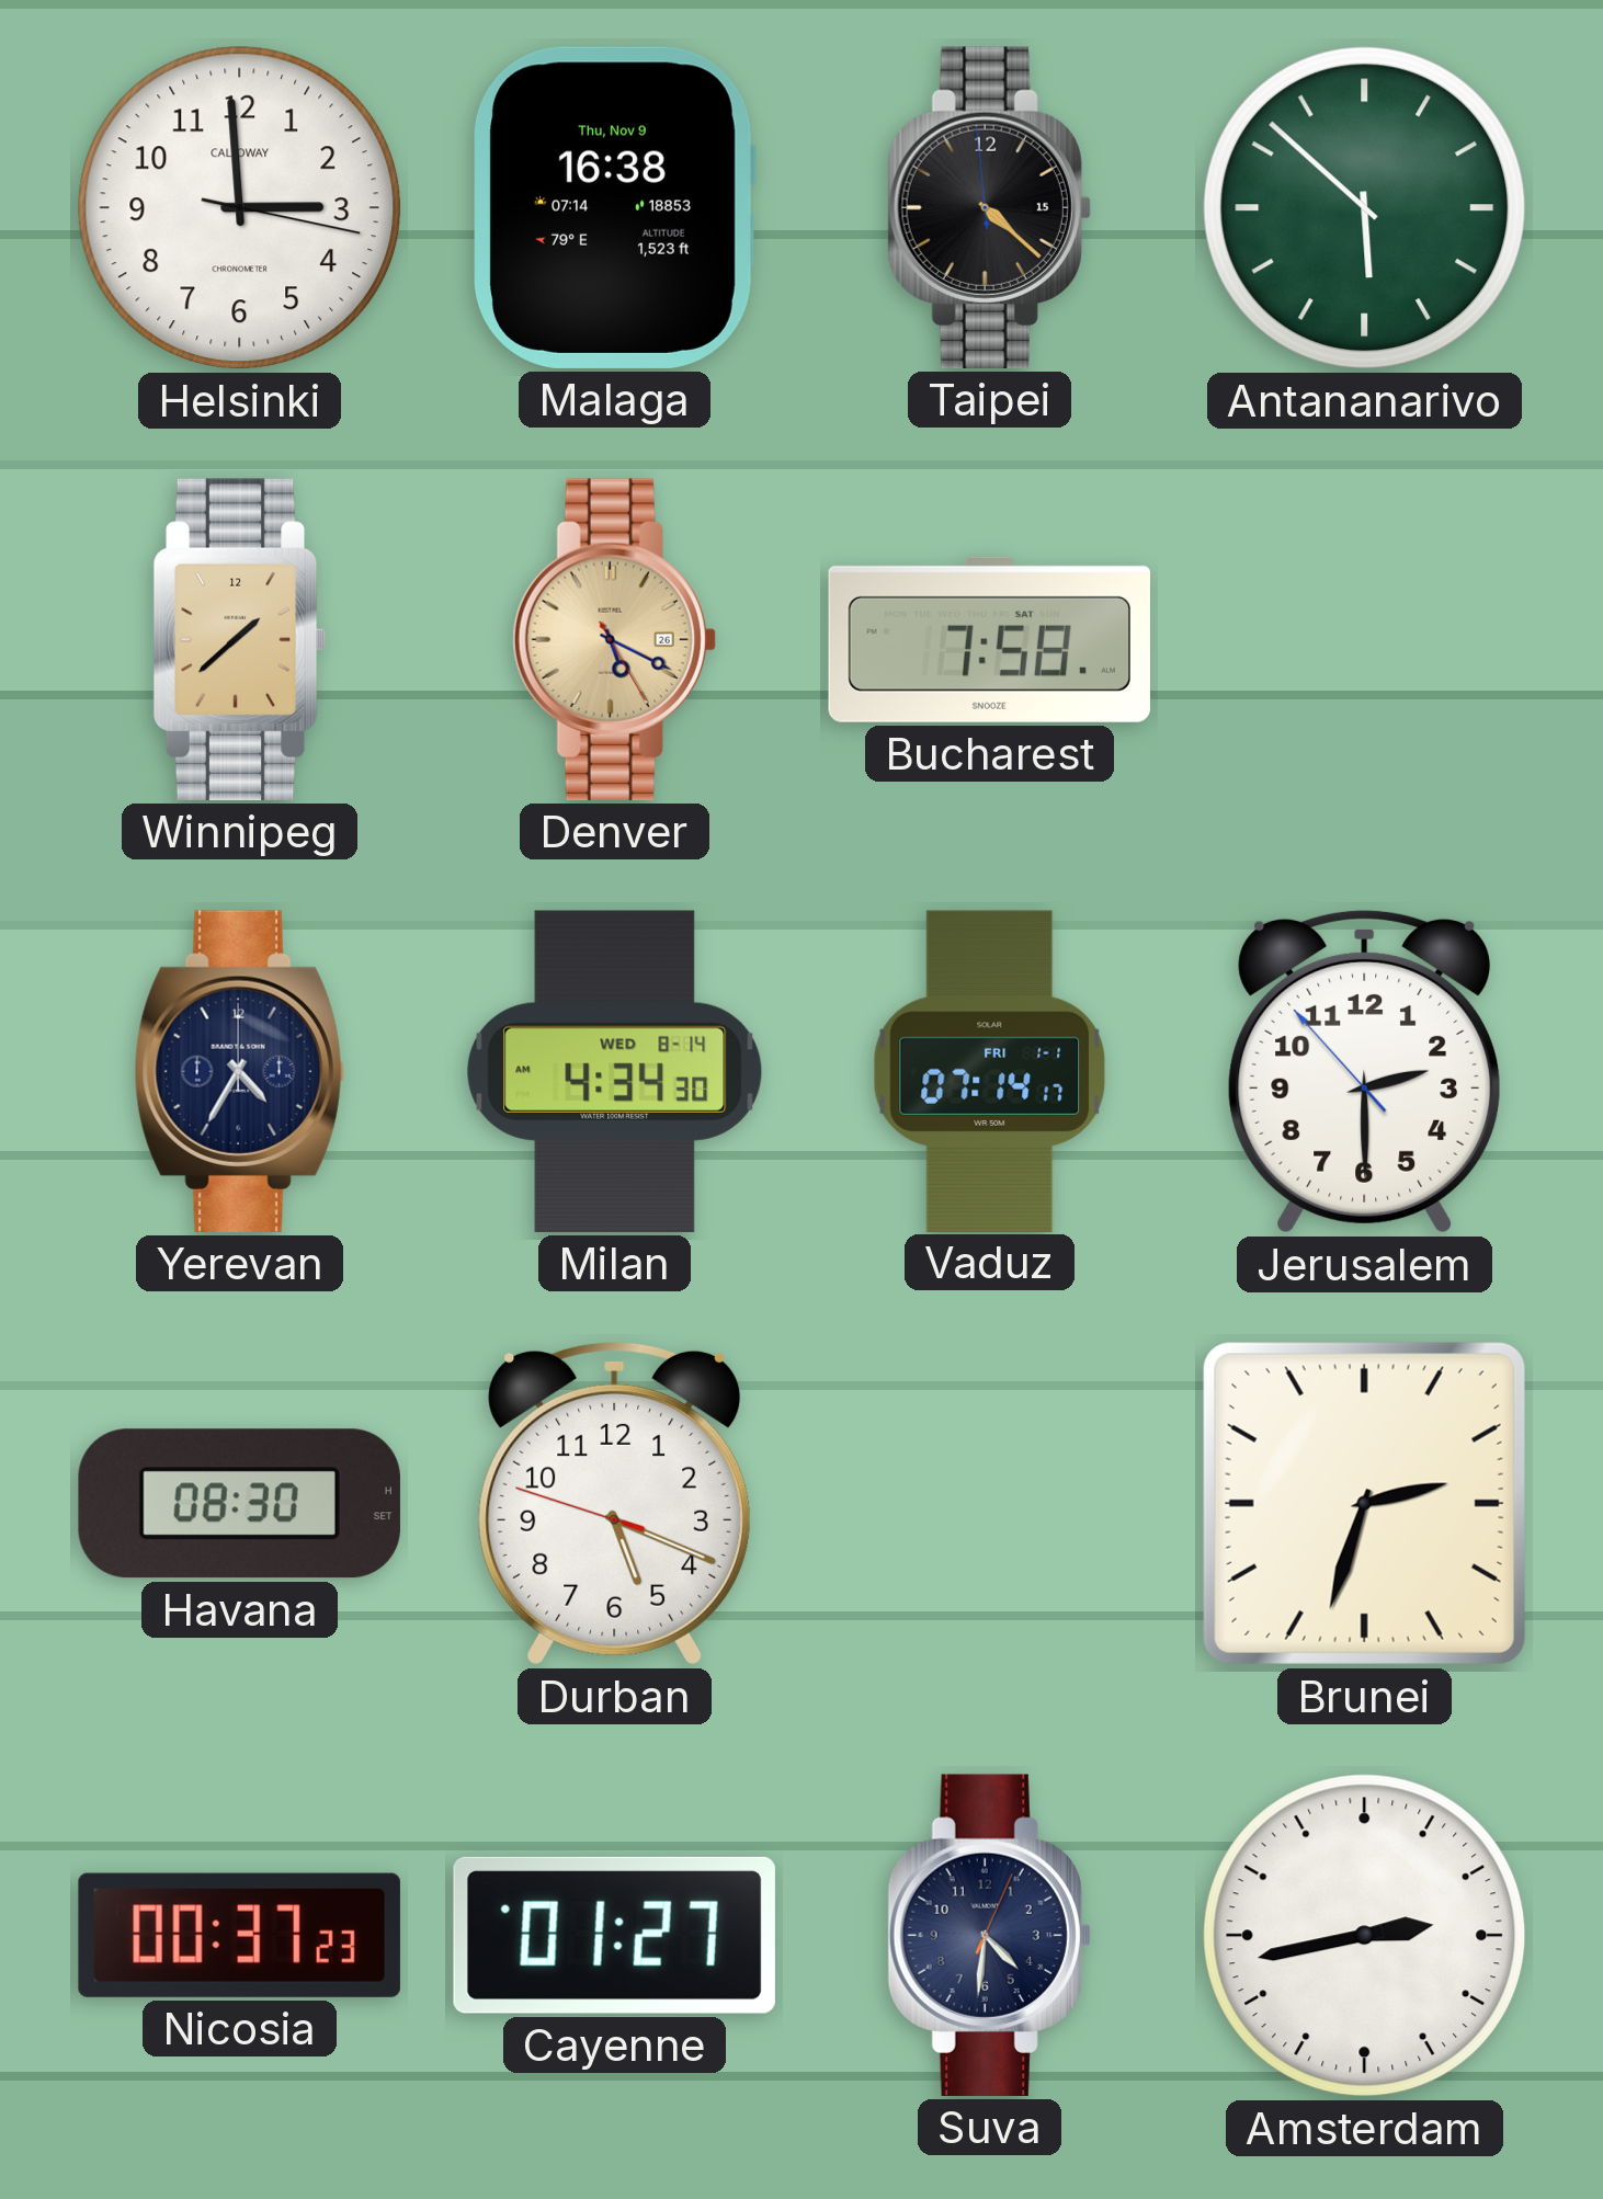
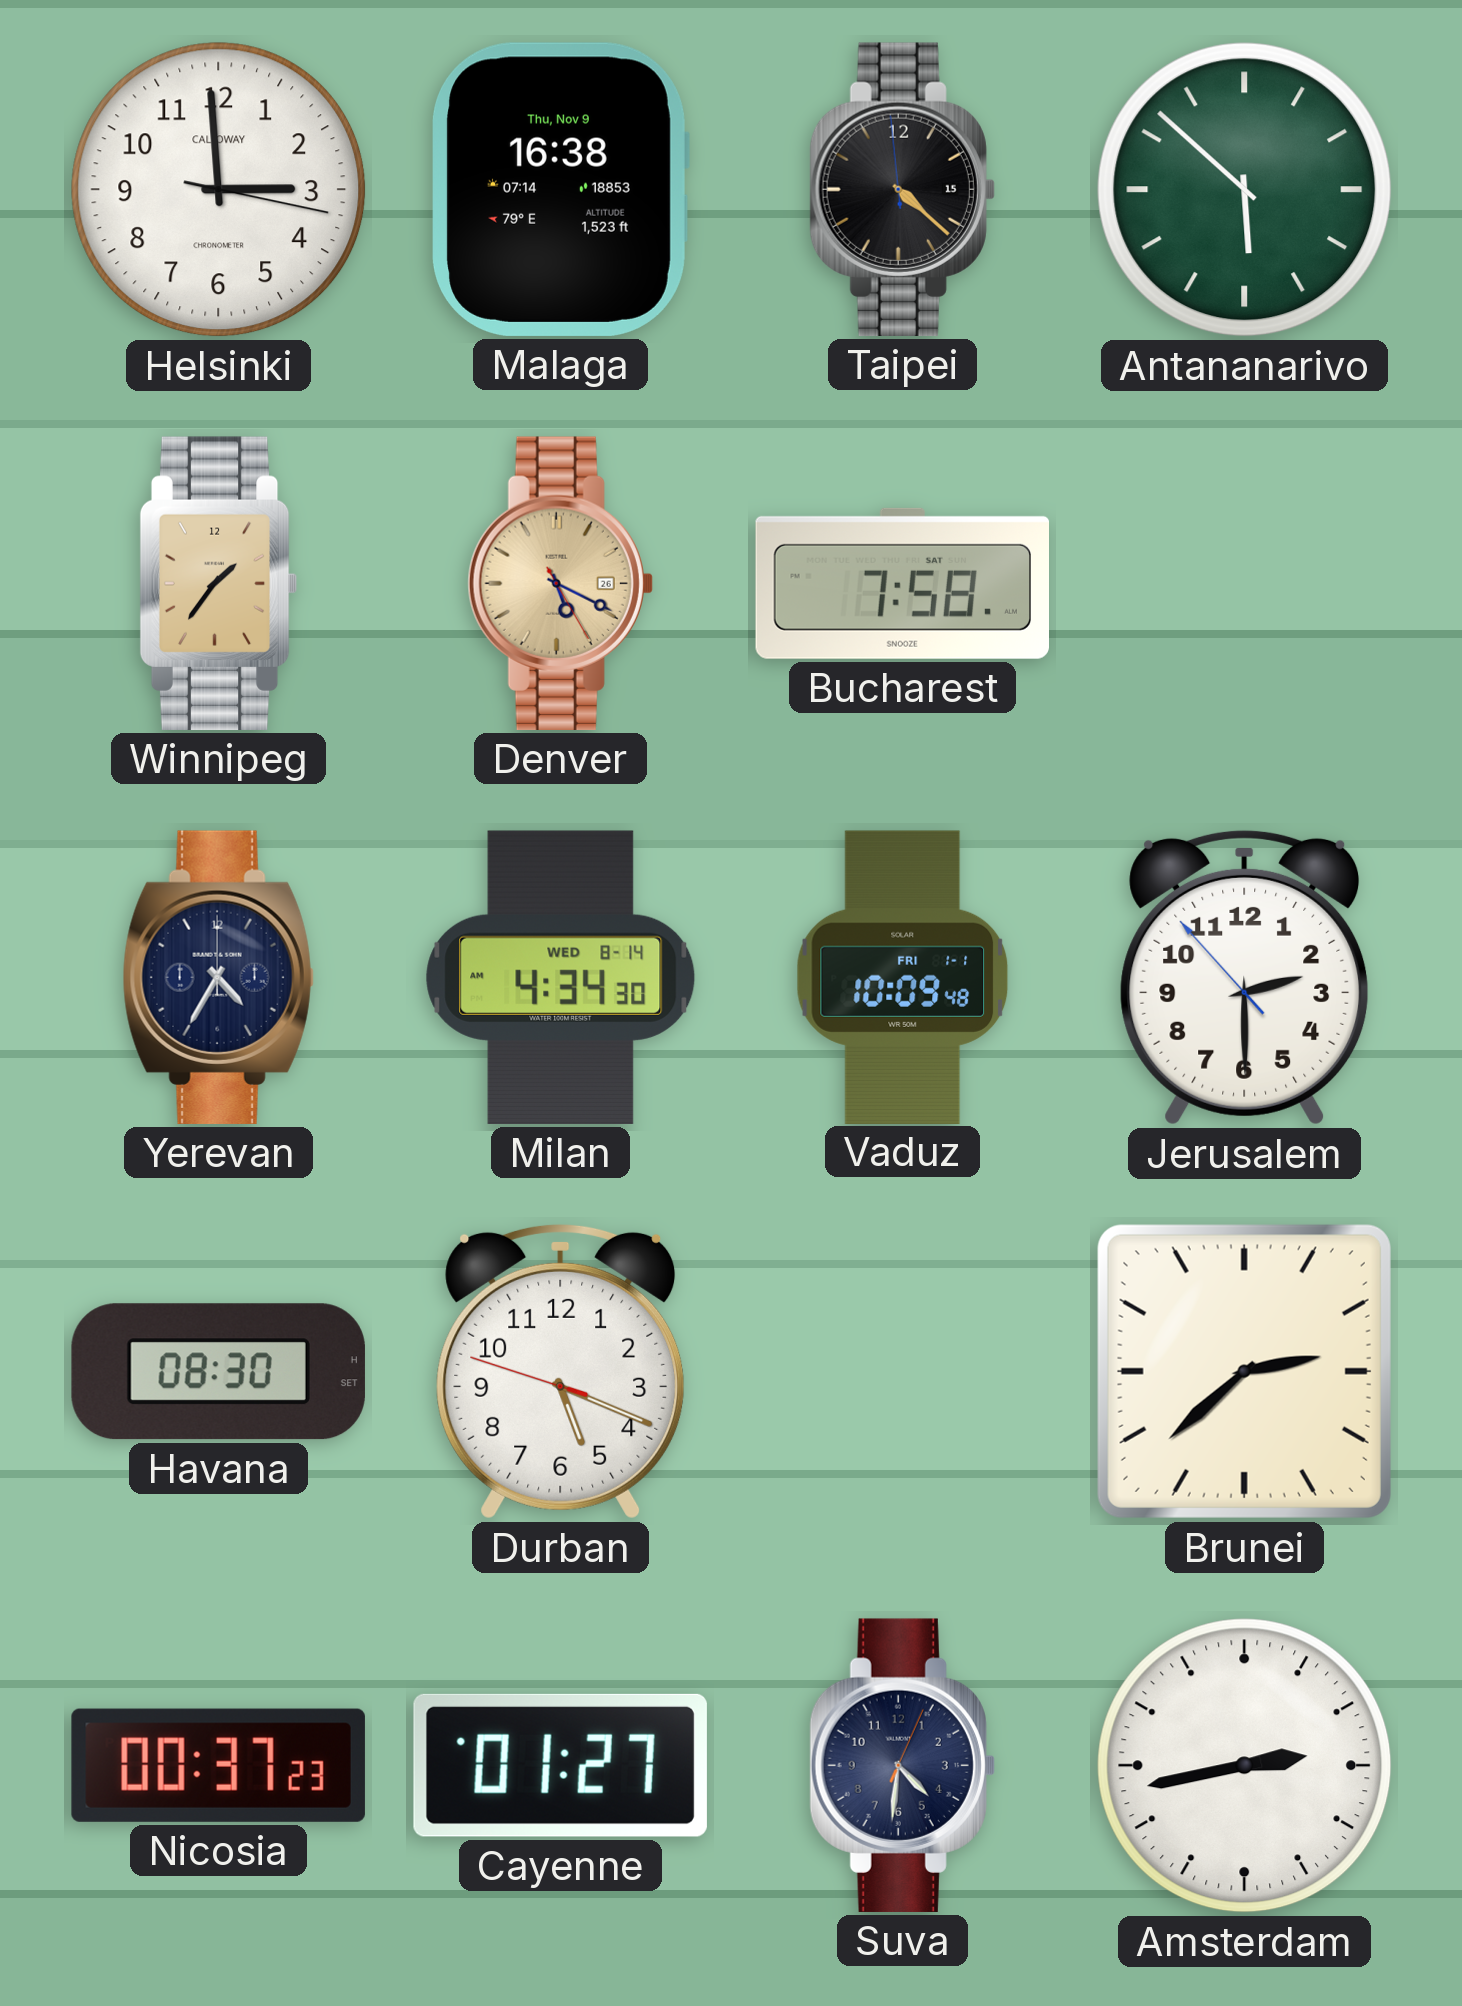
Winnipeg: 1:38 -> 1:36 (219, 583)
Vaduz: 07:14 -> 10:09 (903, 977)
Brunei: 2:33 -> 2:38 (1244, 1371)
